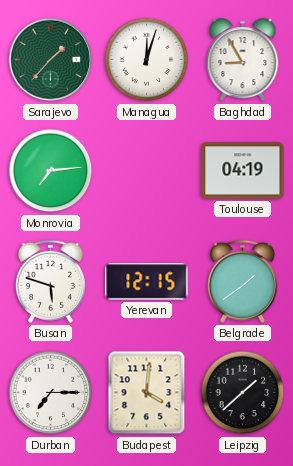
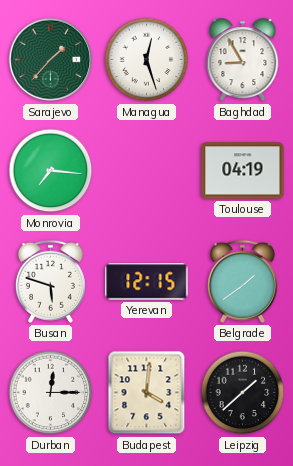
Managua: 12:03 -> 12:27 (147, 60)
Monrovia: 7:14 -> 7:16 (51, 171)
Durban: 7:15 -> 12:15 (51, 393)
